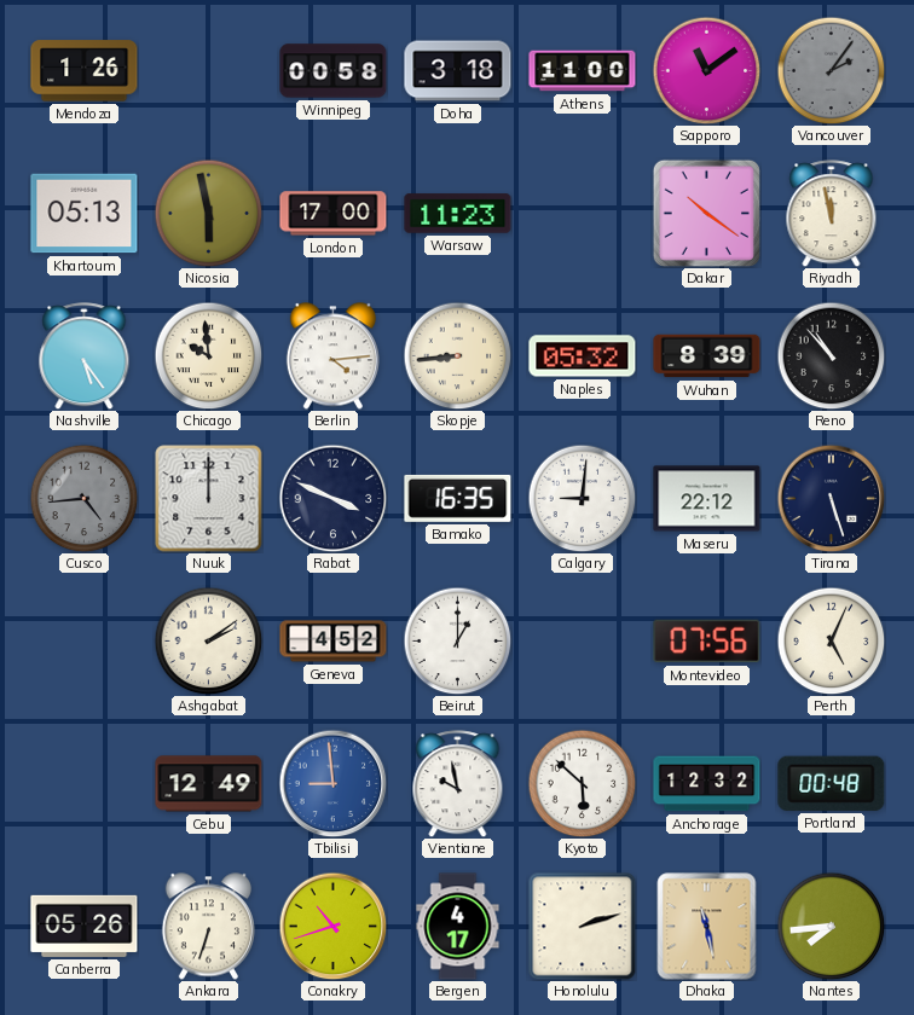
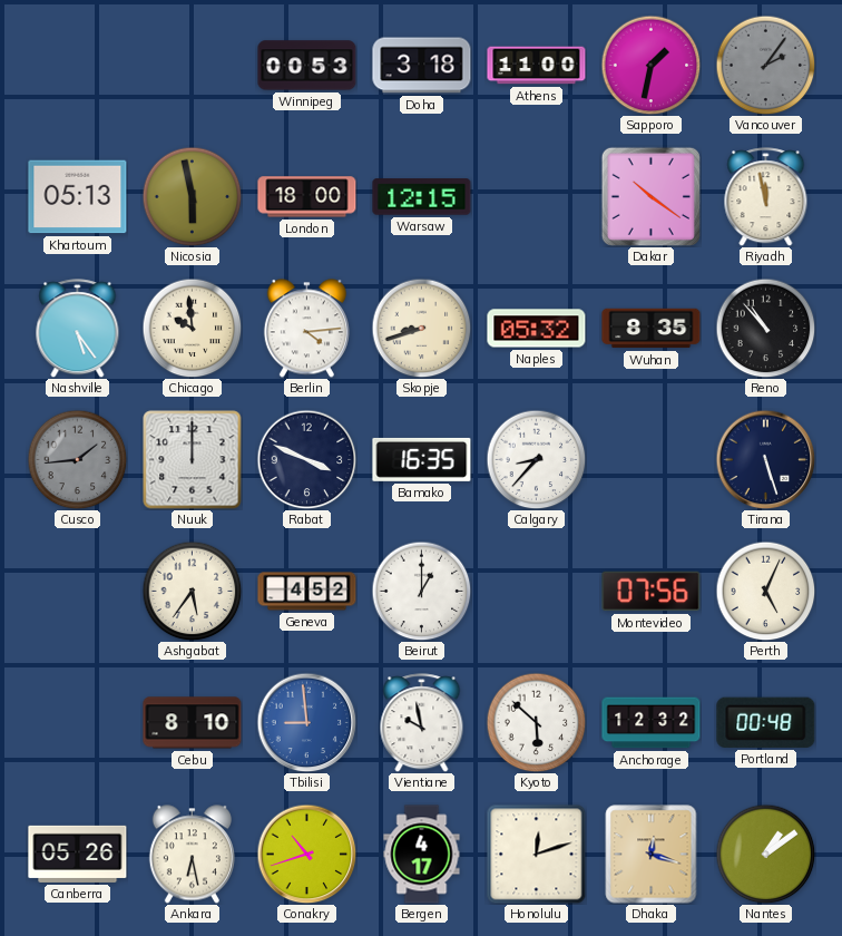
Mendoza: 1:26 -> none (85, 71)
Winnipeg: 00:58 -> 00:53 (307, 66)
Sapporo: 11:09 -> 1:32 (650, 65)
London: 17:00 -> 18:00 (307, 197)
Warsaw: 11:23 -> 12:15 (422, 197)
Skopje: 8:44 -> 8:42 (421, 328)
Wuhan: 8:39 -> 8:35 (652, 329)
Cusco: 4:44 -> 1:44 (77, 459)
Calgary: 9:01 -> 8:37 (536, 459)
Maseru: 22:12 -> none (707, 499)
Ashgabat: 2:09 -> 5:36 (192, 591)
Cebu: 12:49 -> 8:10 (193, 723)
Ankara: 6:33 -> 6:28 (192, 855)
Honolulu: 2:12 -> 12:12 (536, 854)
Dhaka: 11:28 -> 12:18 (652, 855)
Nantes: 7:44 -> 1:09 (765, 854)
